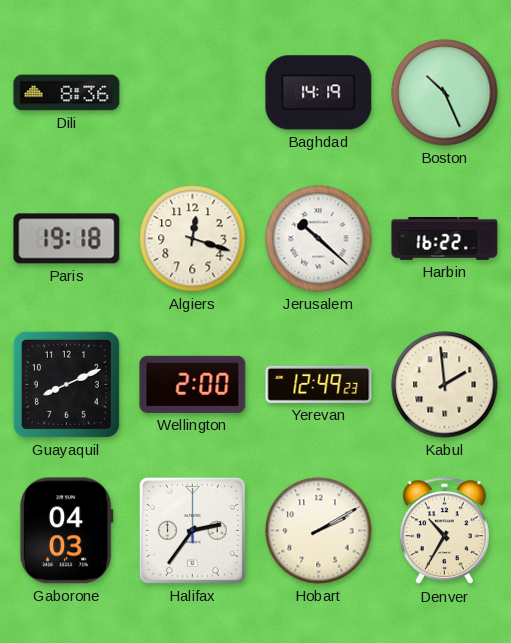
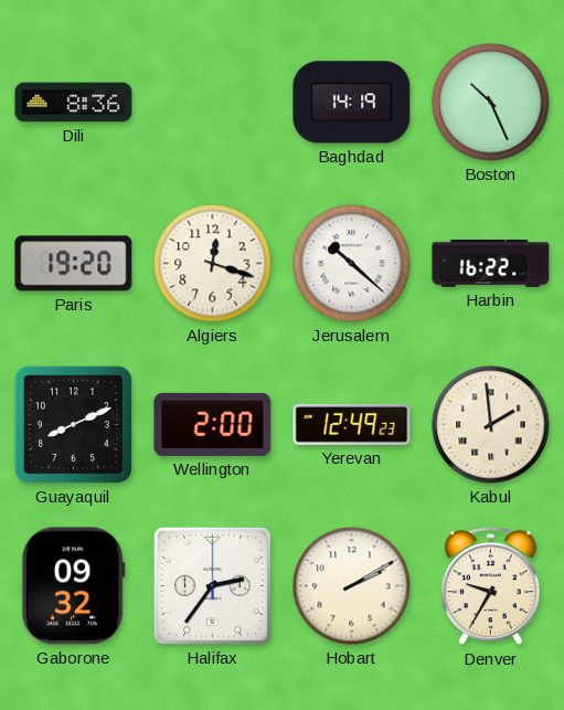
Paris: 19:18 -> 19:20 (74, 264)
Gaborone: 04:03 -> 09:32 (73, 586)
Denver: 10:35 -> 9:35 (490, 586)
